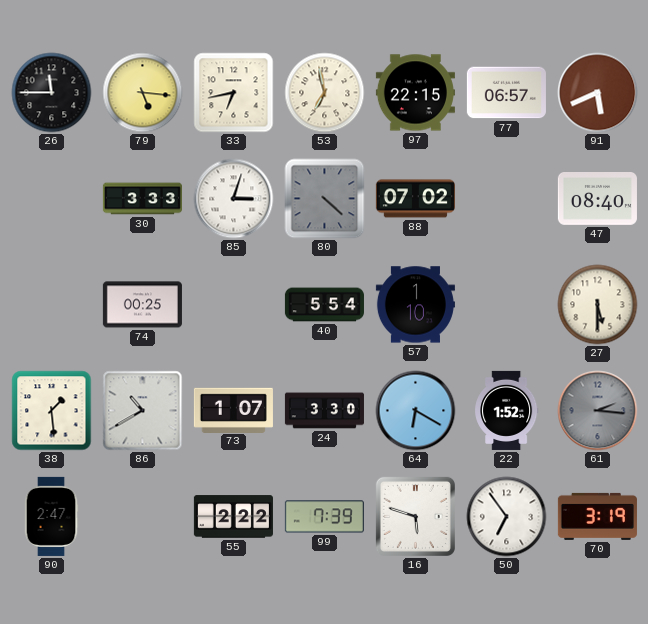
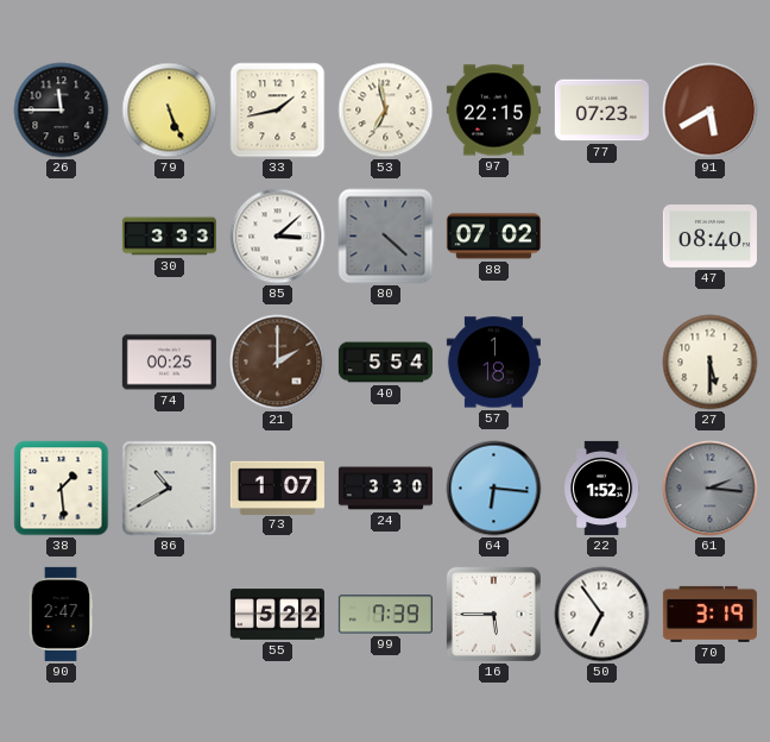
79: 5:16 -> 5:26 (170, 111)
33: 6:43 -> 1:43 (278, 111)
77: 06:57 -> 07:23 (601, 111)
91: 5:41 -> 5:40 (711, 111)
85: 3:03 -> 3:08 (278, 237)
21: none -> 2:00 (278, 363)
57: 1:10 -> 1:18 (493, 363)
64: 6:20 -> 6:16 (494, 489)
55: 2:22 -> 5:22 (277, 615)
16: 5:48 -> 5:45 (493, 614)
